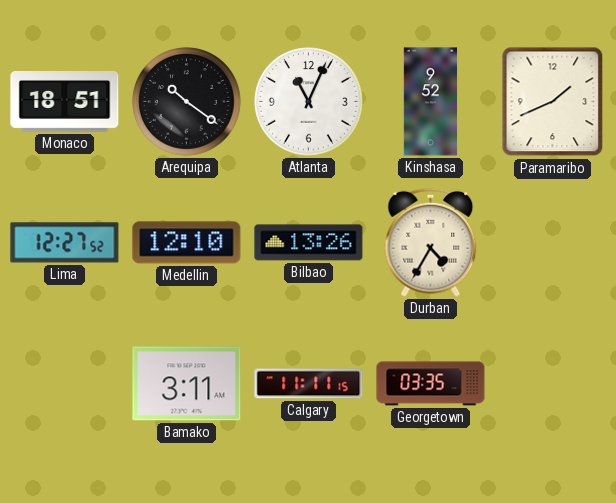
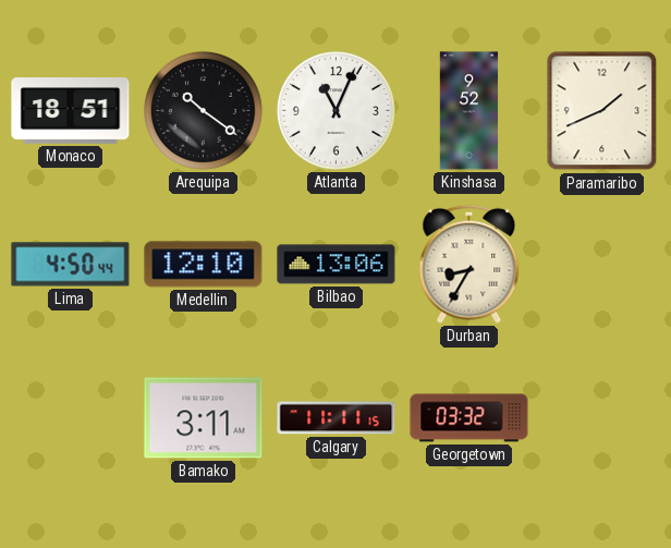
Lima: 12:27 -> 4:50 (71, 265)
Bilbao: 13:26 -> 13:06 (337, 265)
Durban: 4:35 -> 8:35 (469, 264)
Georgetown: 03:35 -> 03:32 (469, 418)
